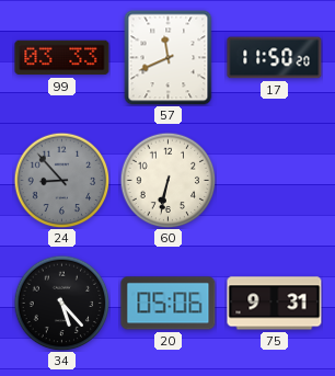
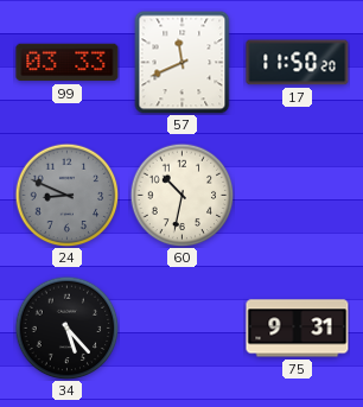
24: 8:53 -> 8:49 (66, 195)
60: 6:32 -> 10:32 (181, 195)
20: 05:06 -> none (169, 304)
